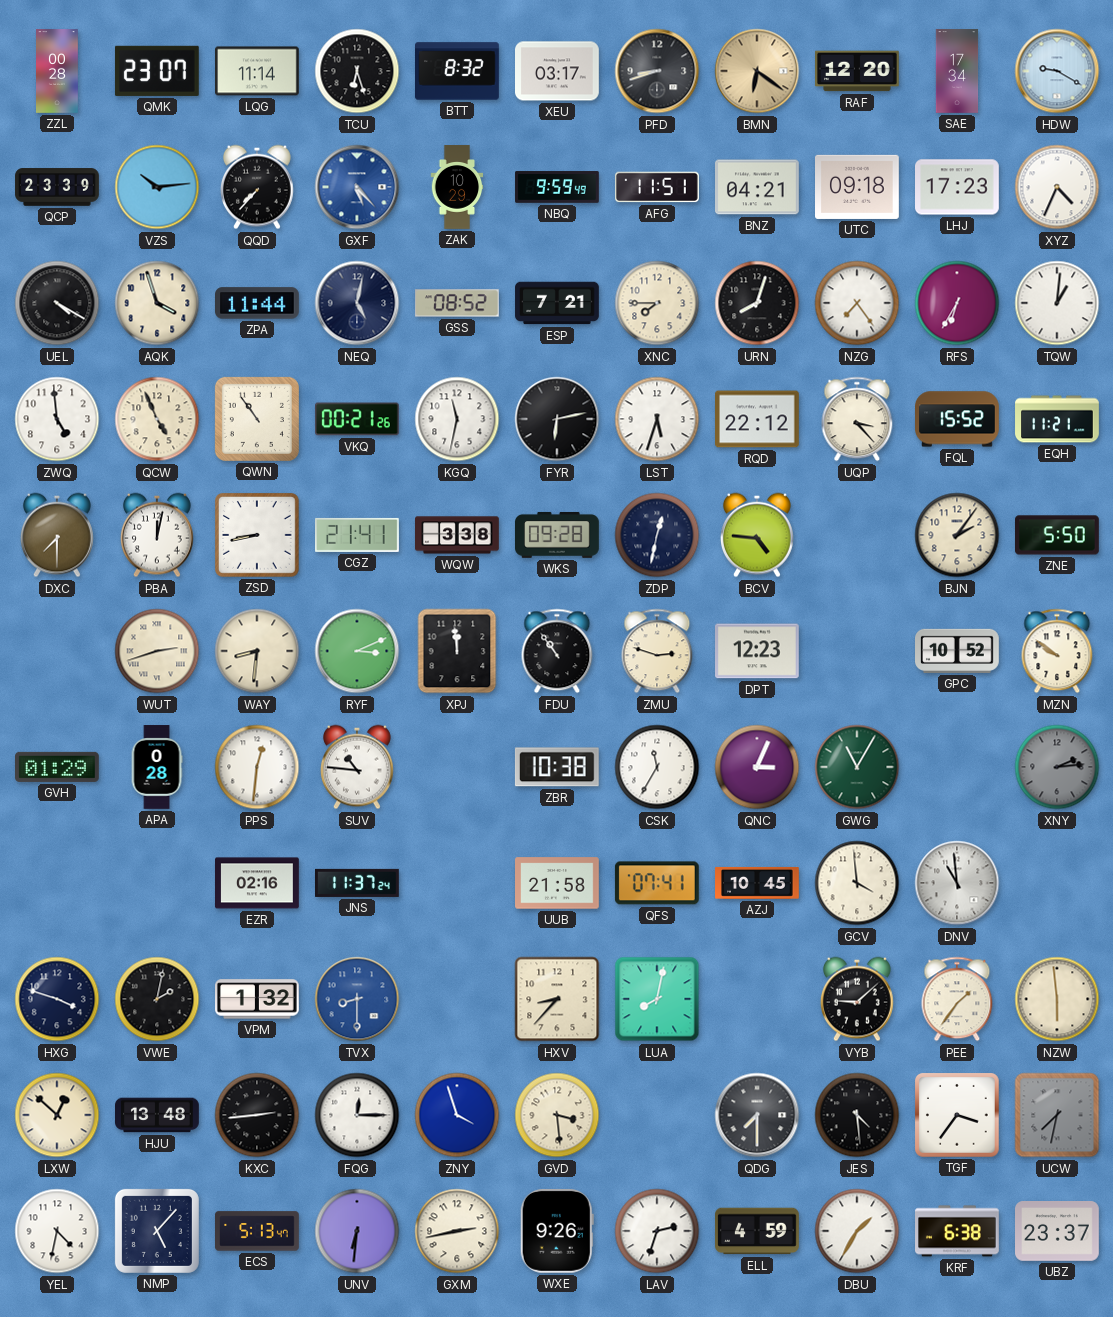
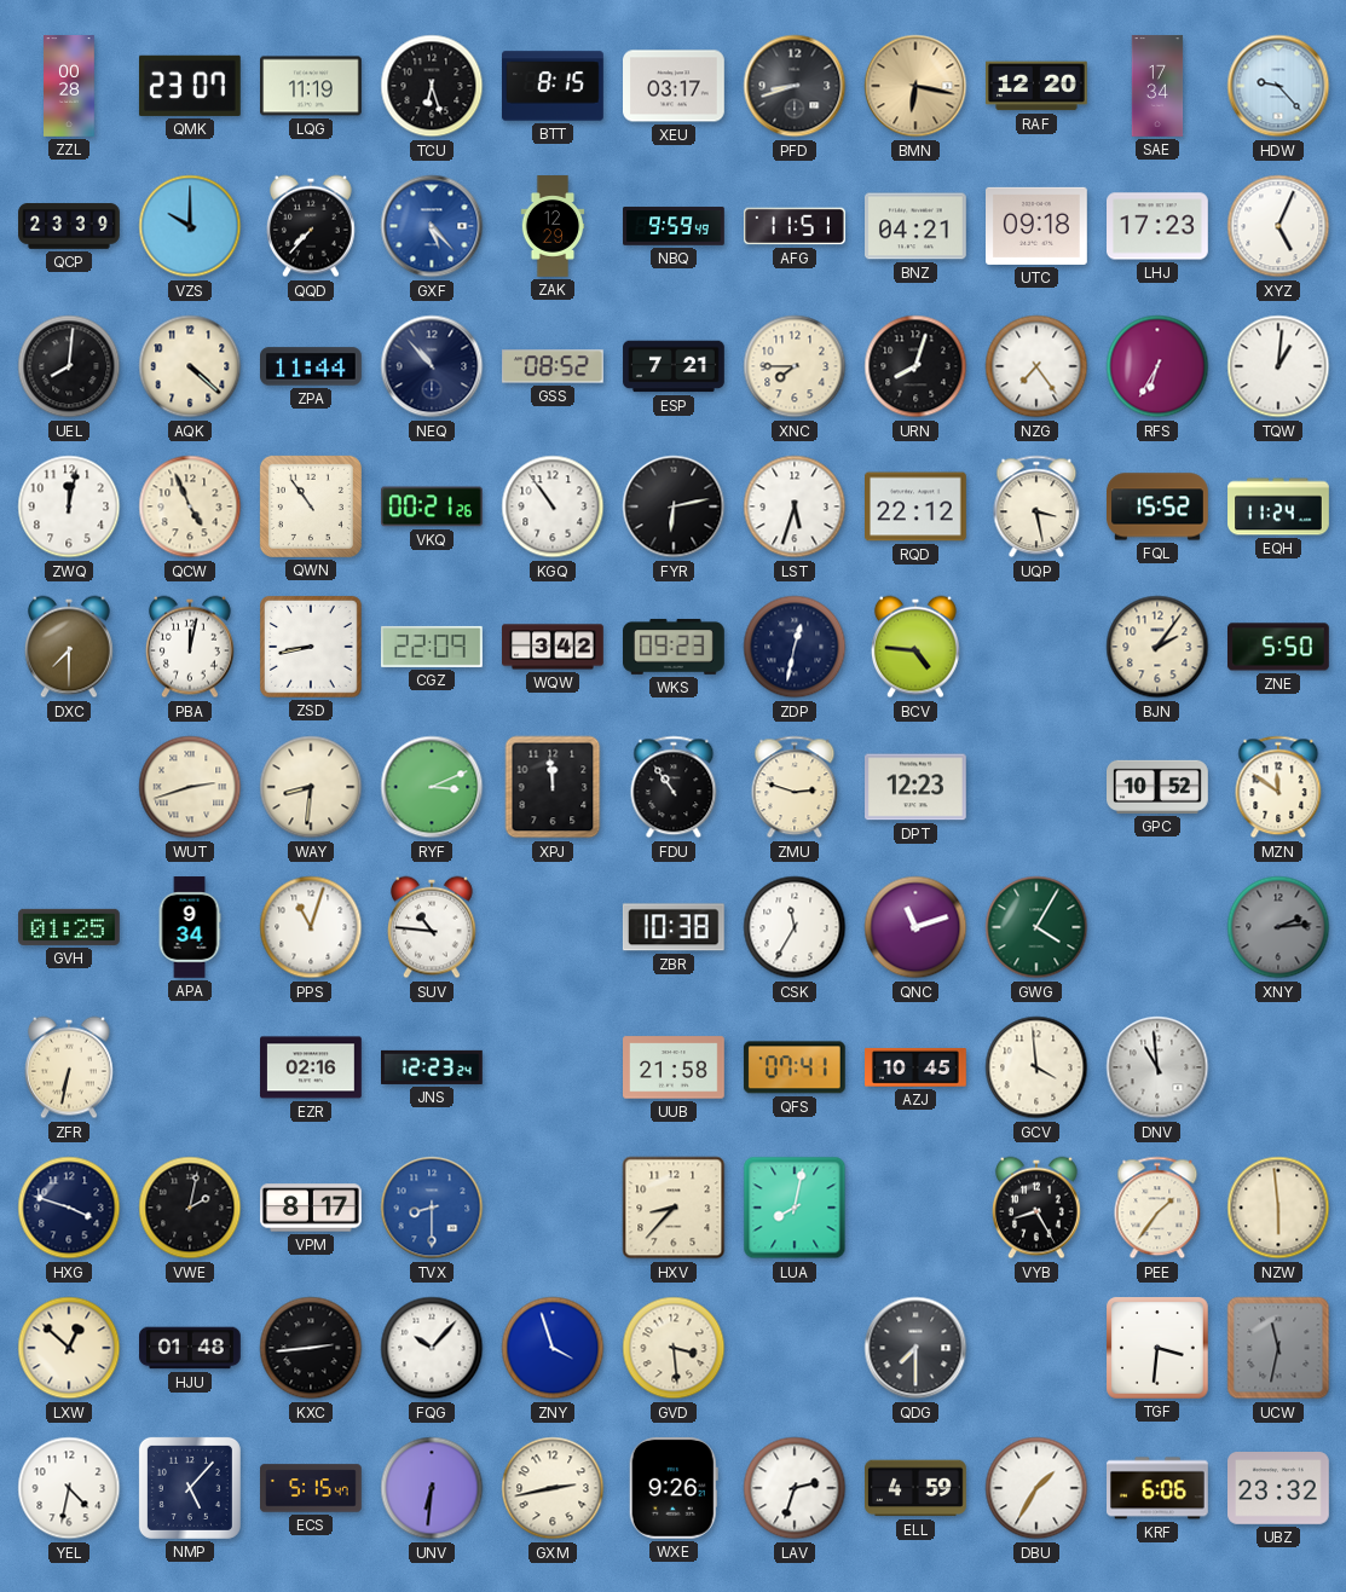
LQG: 11:14 -> 11:19 (312, 86)
BTT: 8:32 -> 8:15 (553, 86)
BMN: 6:21 -> 6:17 (915, 86)
HDW: 9:20 -> 9:23 (1278, 86)
VZS: 10:14 -> 10:00 (190, 226)
ZAK: 10:29 -> 12:29 (553, 226)
XYZ: 4:34 -> 5:04 (1278, 226)
UEL: 4:20 -> 8:01 (69, 366)
AQK: 3:57 -> 4:22 (190, 366)
NEQ: 5:02 -> 10:53 (432, 366)
ZWQ: 4:59 -> 12:02 (69, 506)
KGQ: 11:32 -> 10:54 (553, 506)
UQP: 3:23 -> 3:28 (1036, 506)
EQH: 11:21 -> 11:24 (1278, 506)
CGZ: 21:41 -> 22:09 (433, 647)
WQW: 3:38 -> 3:42 (553, 647)
WKS: 09:28 -> 09:23 (675, 647)
MZN: 9:51 -> 11:51 (1278, 787)
GVH: 01:29 -> 01:25 (70, 927)
APA: 0:28 -> 9:34 (190, 927)
PPS: 12:31 -> 11:03 (311, 927)
QNC: 3:04 -> 11:12 (915, 927)
GWG: 11:05 -> 4:05 (1036, 927)
ZFR: none -> 6:32 (69, 1067)
JNS: 11:37 -> 12:23 (433, 1067)
VPM: 1:32 -> 8:17 (312, 1208)
VYB: 9:08 -> 8:25 (1036, 1208)
HJU: 13:48 -> 01:48 (191, 1348)
FQG: 12:15 -> 10:07 (432, 1348)
JES: 4:29 -> none (857, 1115)
TGF: 3:36 -> 3:31 (1159, 1349)
UCW: 7:32 -> 11:32 (1278, 1348)
ECS: 5:13 -> 5:15 (311, 1488)
KRF: 6:38 -> 6:06 (1159, 1488)
UBZ: 23:37 -> 23:32 (1279, 1489)
